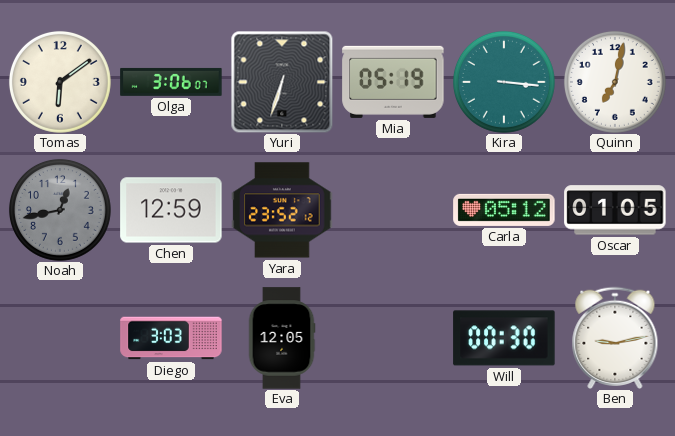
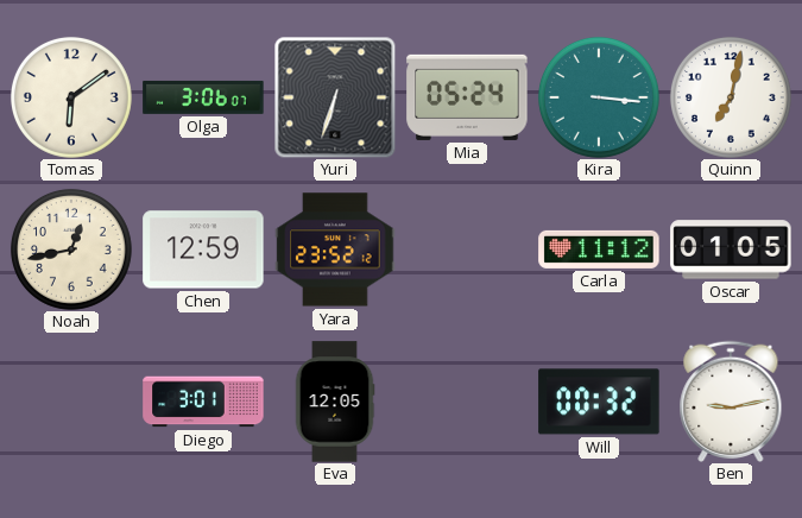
Mia: 05:19 -> 05:24 (467, 97)
Noah dial: grey -> cream (71, 249)
Carla: 05:12 -> 11:12 (599, 249)
Diego: 3:03 -> 3:01 (203, 402)
Will: 00:30 -> 00:32 (599, 402)
